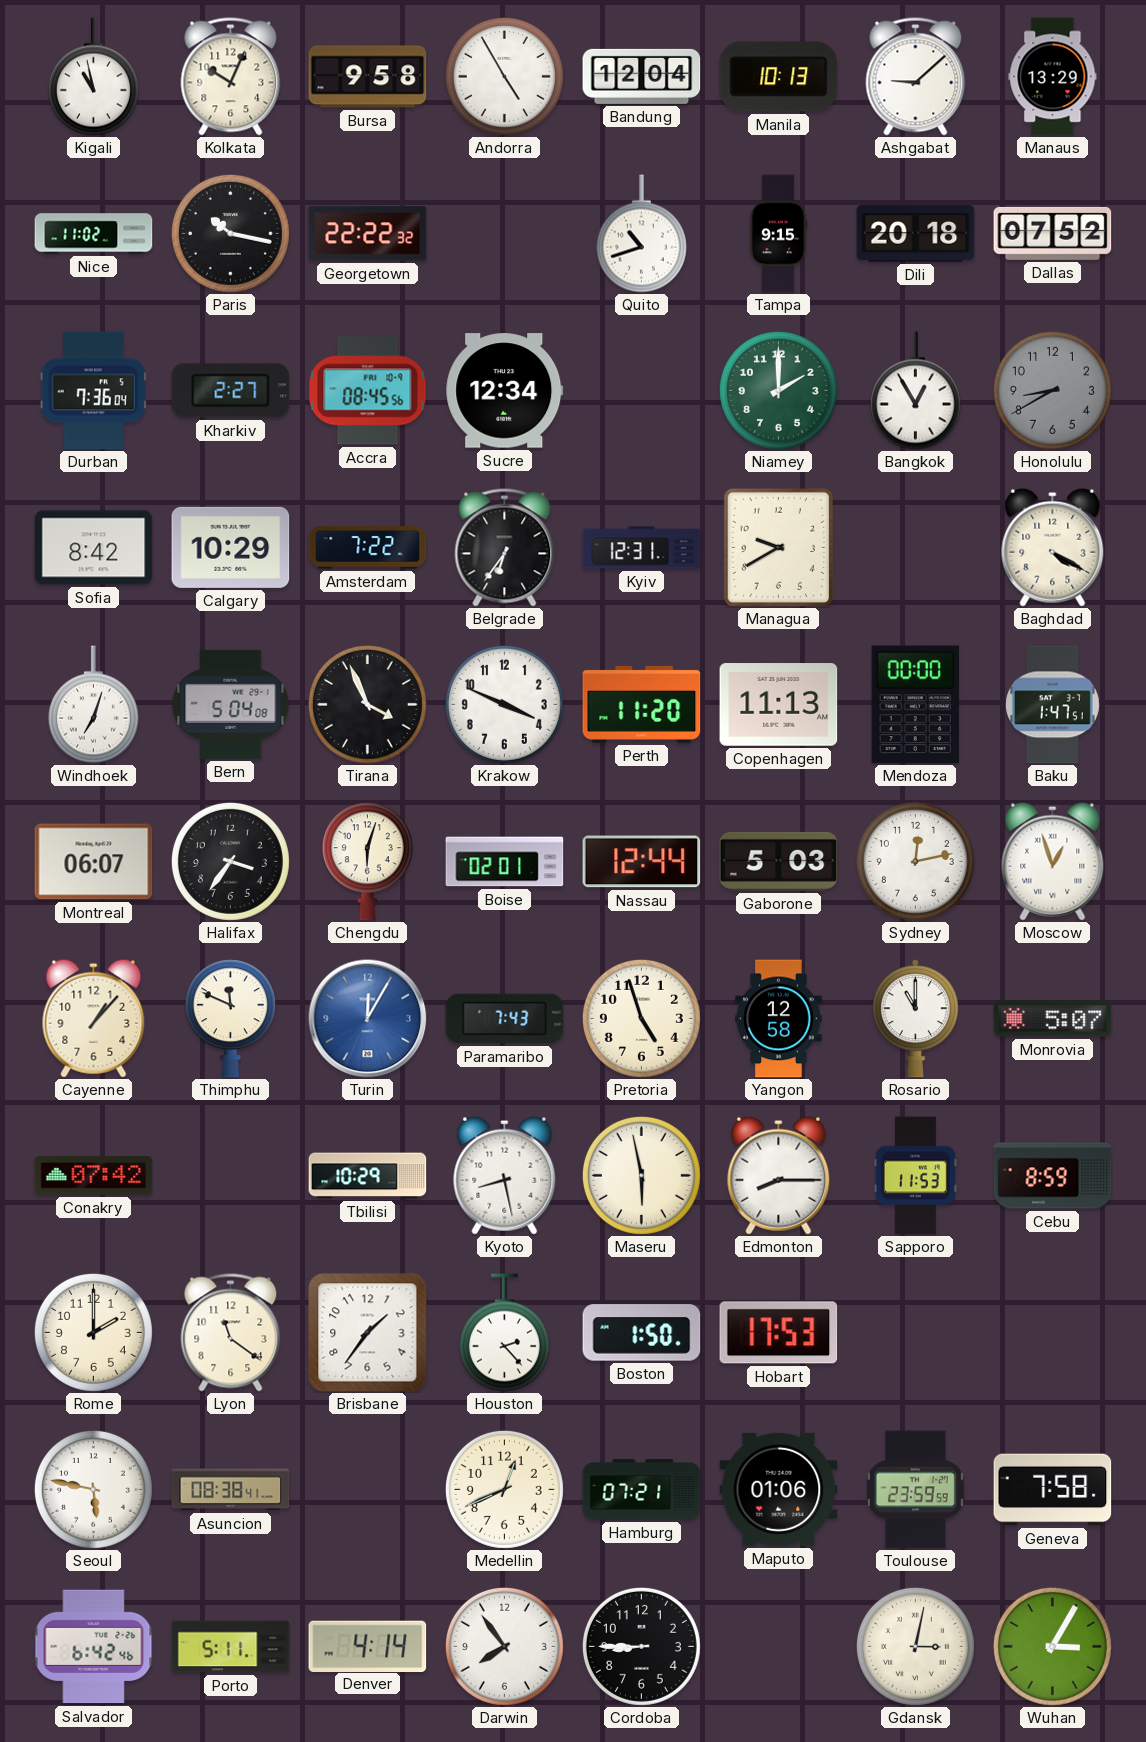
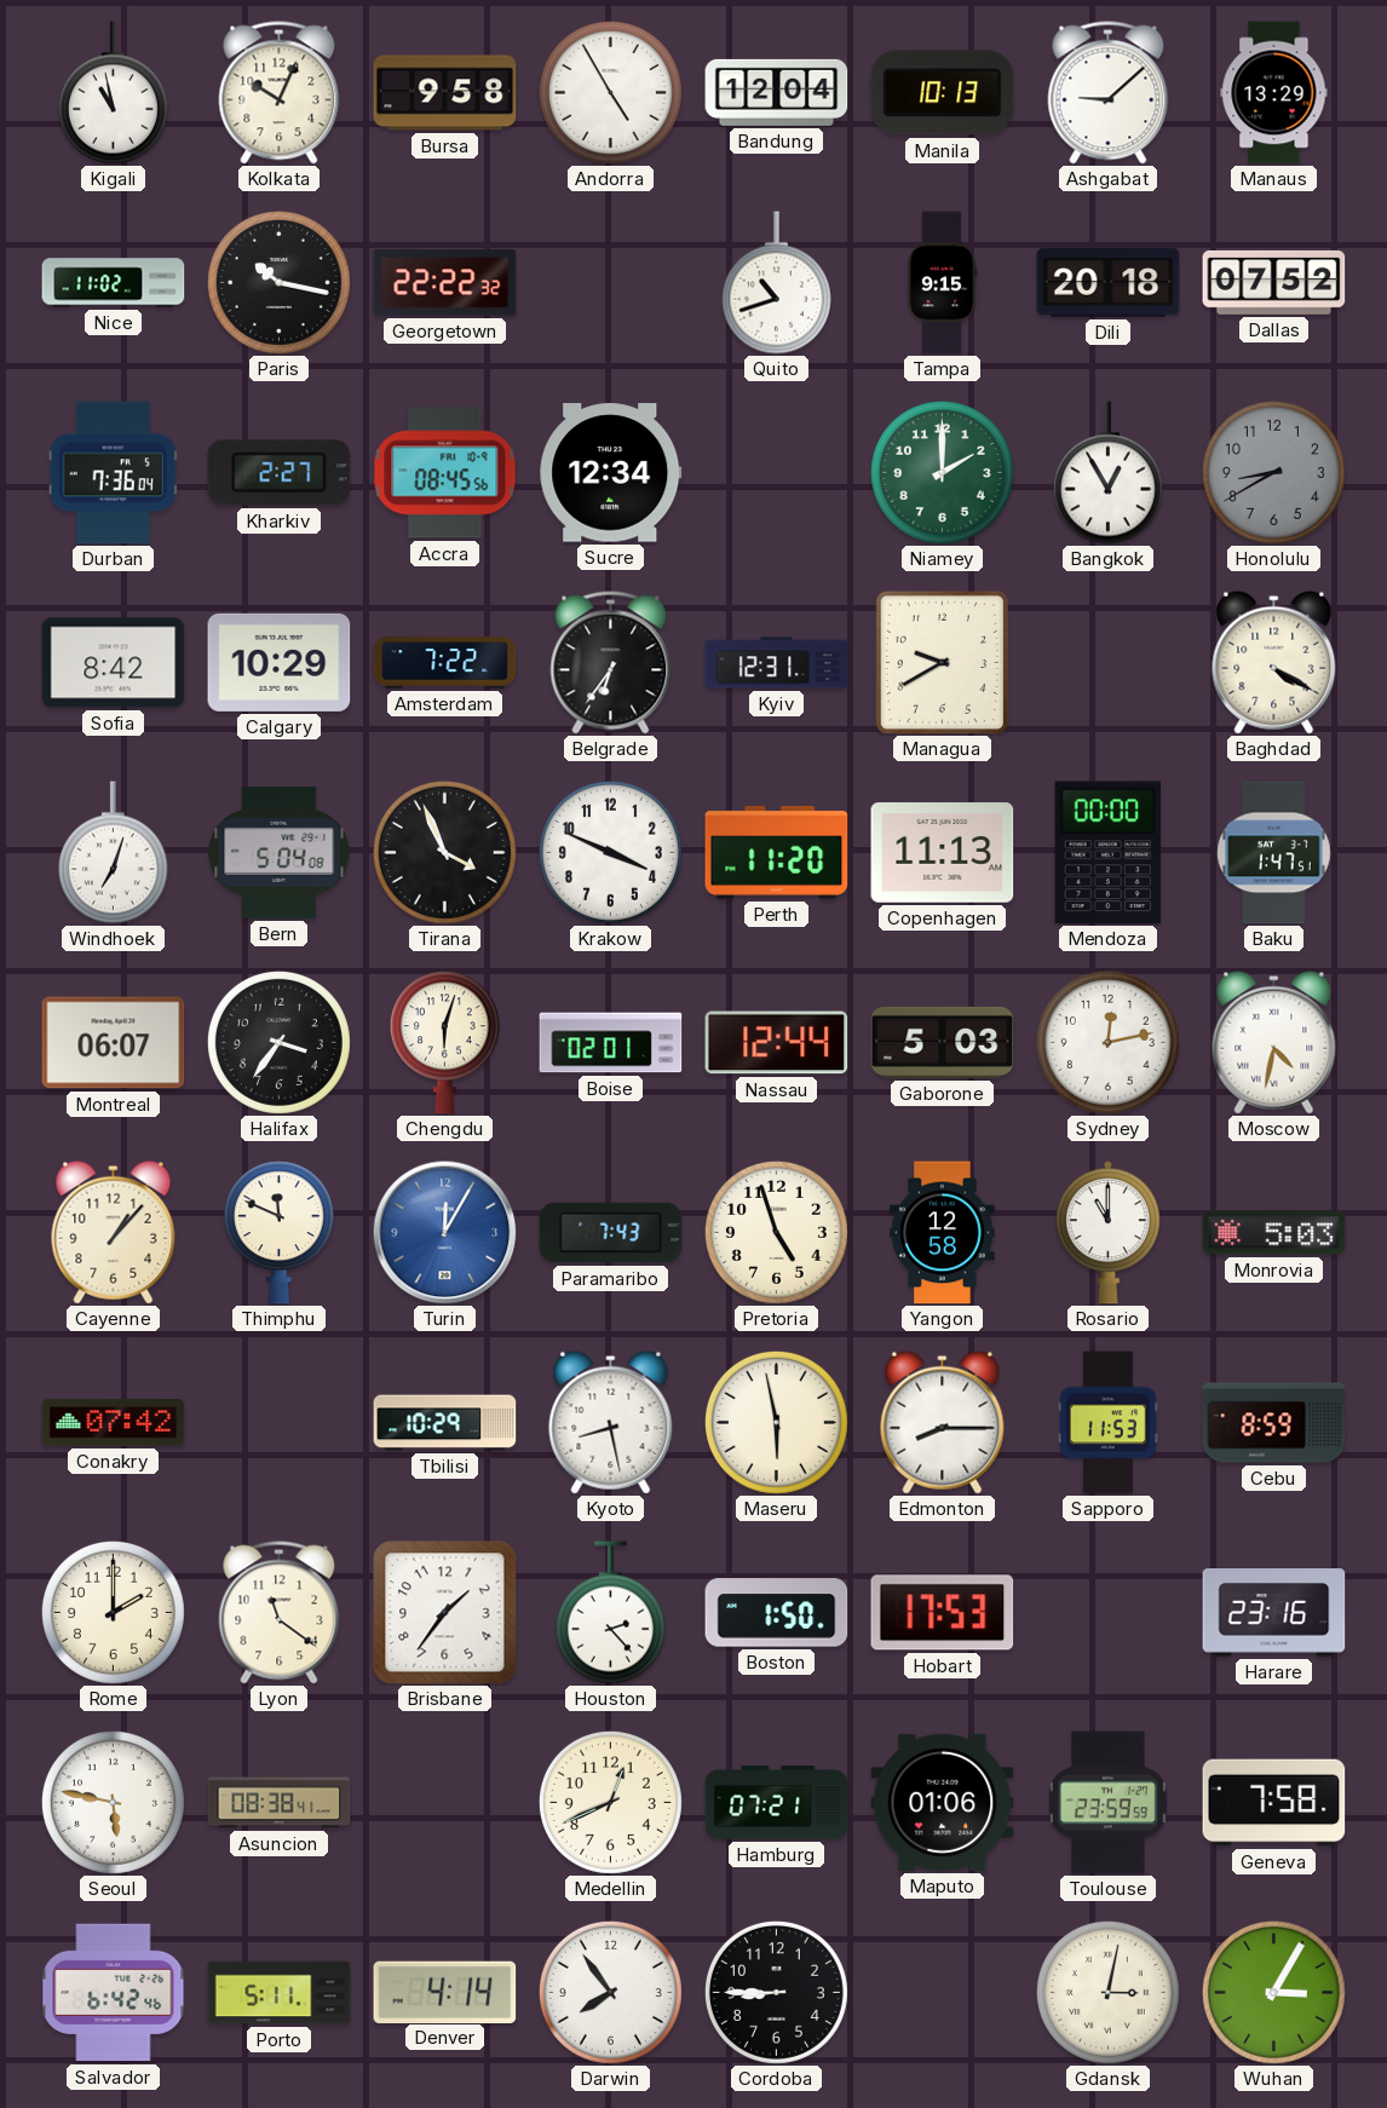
Moscow: 12:57 -> 4:32 (1274, 1042)
Monrovia: 5:07 -> 5:03 (1274, 1233)
Harare: none -> 23:16 (1274, 1613)
